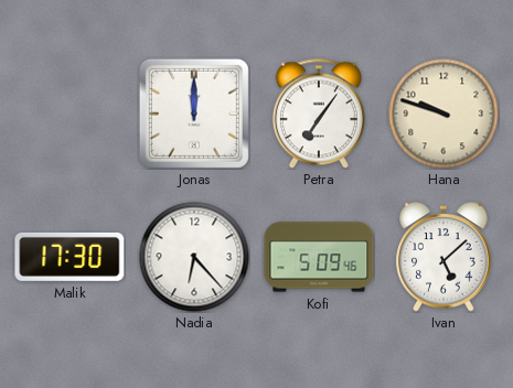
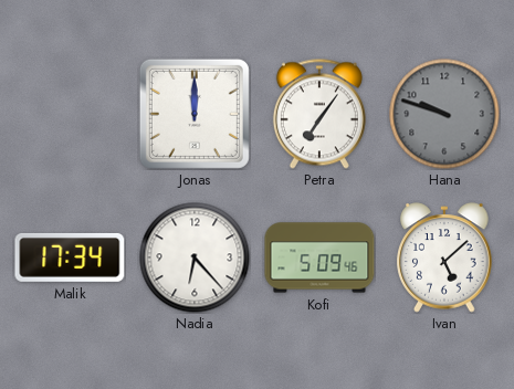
Hana dial: cream -> grey (444, 114)
Malik: 17:30 -> 17:34 (70, 257)
